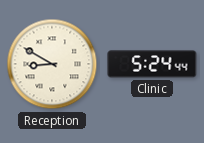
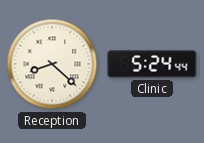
Reception: 8:50 -> 8:22 (52, 64)
